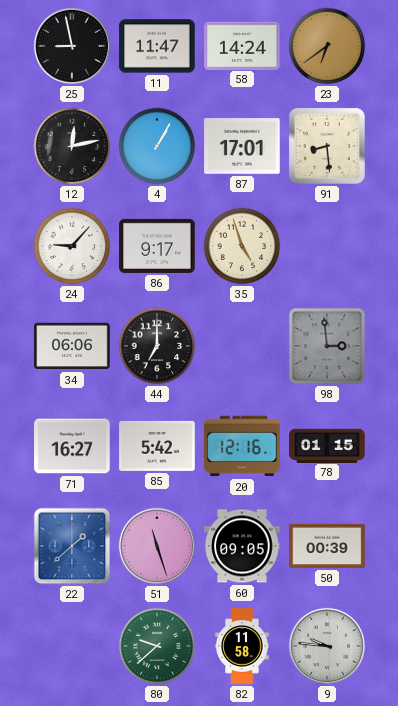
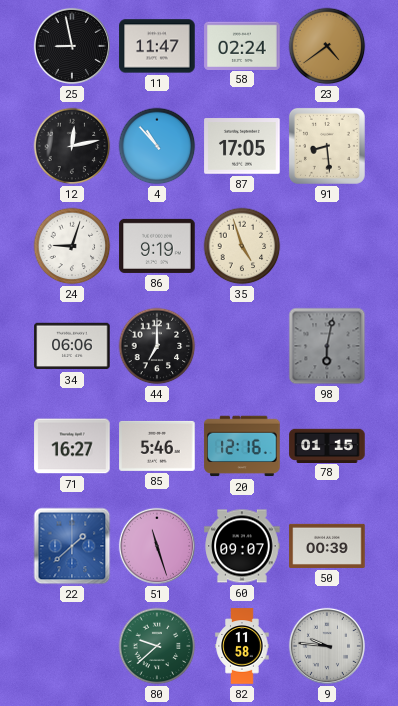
58: 14:24 -> 02:24 (242, 45)
23: 6:39 -> 4:39 (327, 46)
4: 1:05 -> 10:53 (157, 146)
87: 17:01 -> 17:05 (242, 146)
24: 9:07 -> 9:03 (72, 246)
86: 9:17 -> 9:19 (157, 246)
98: 2:59 -> 6:02 (327, 346)
85: 5:42 -> 5:46 (157, 446)
60: 09:05 -> 09:07 (242, 546)
